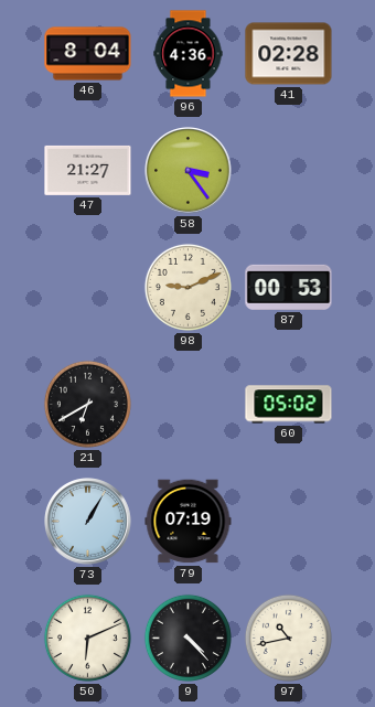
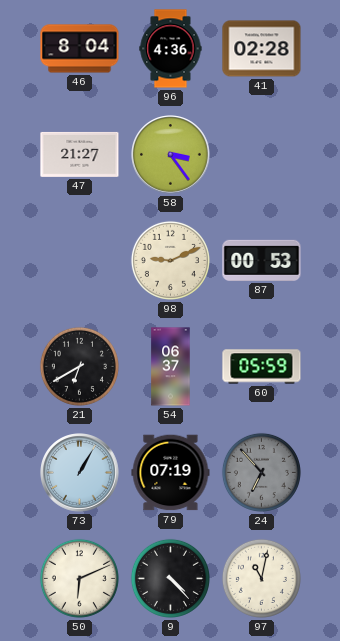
54: none -> 06:37 (171, 367)
60: 05:02 -> 05:59 (262, 367)
24: none -> 6:53 (261, 472)
97: 10:43 -> 11:02 (261, 578)
